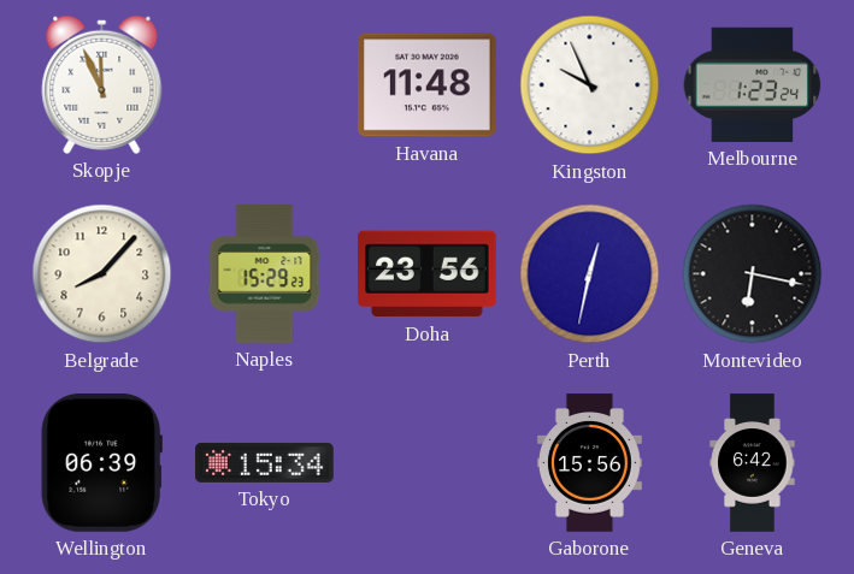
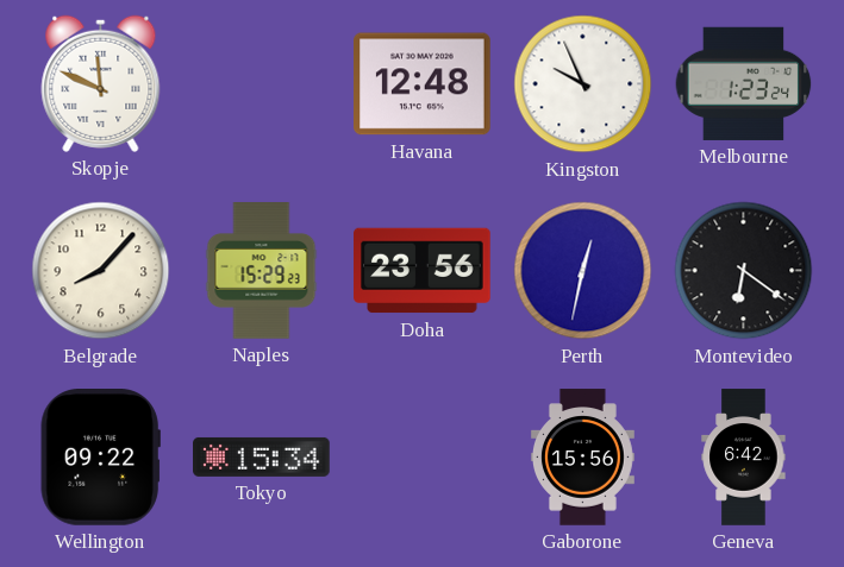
Skopje: 11:56 -> 11:49 (101, 83)
Havana: 11:48 -> 12:48 (423, 84)
Montevideo: 6:17 -> 6:21 (744, 271)
Wellington: 06:39 -> 09:22 (100, 458)
